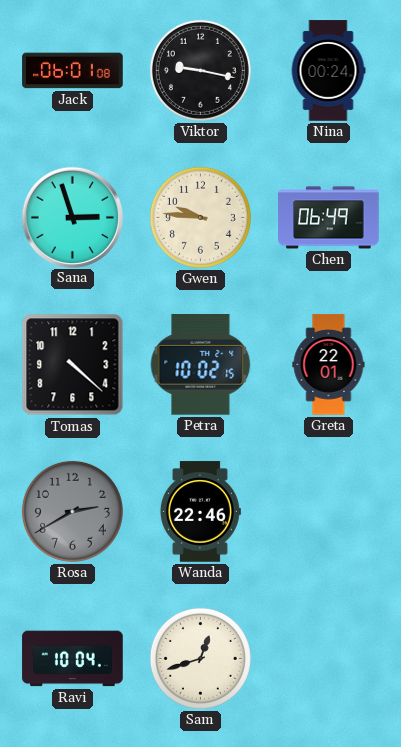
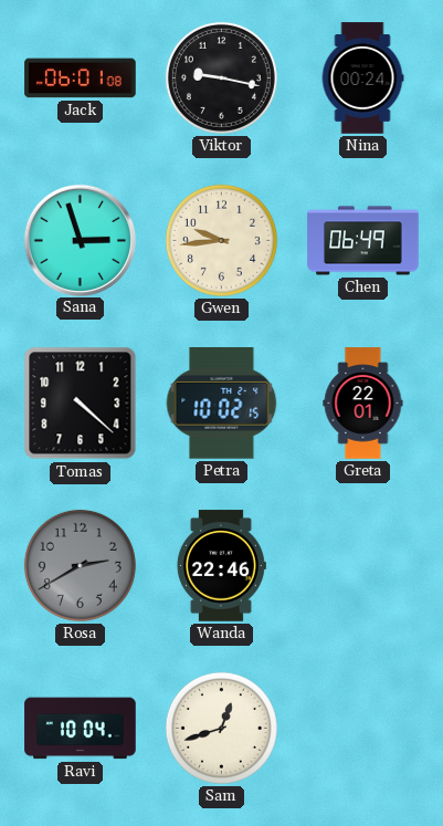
Gwen: 9:46 -> 9:44 (221, 240)
